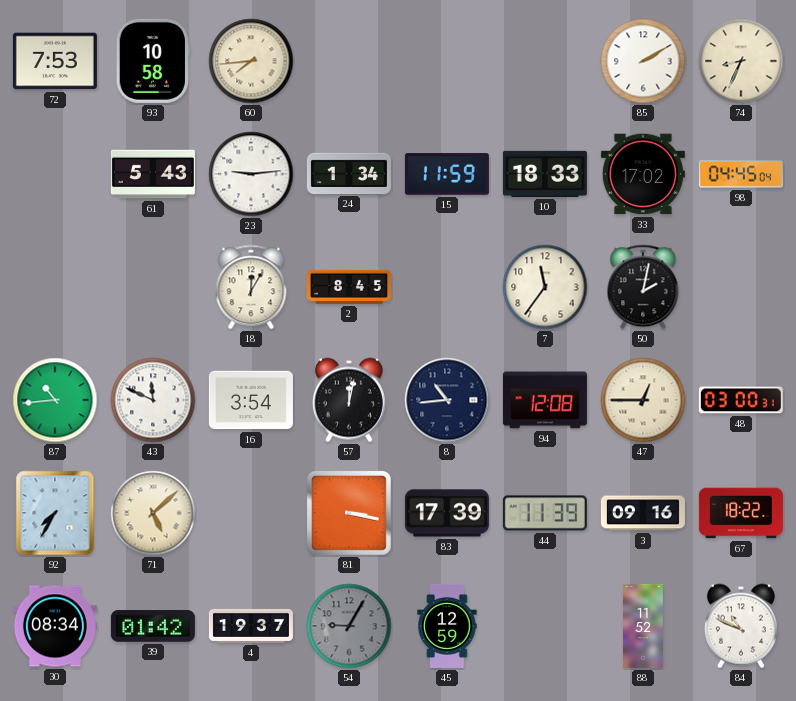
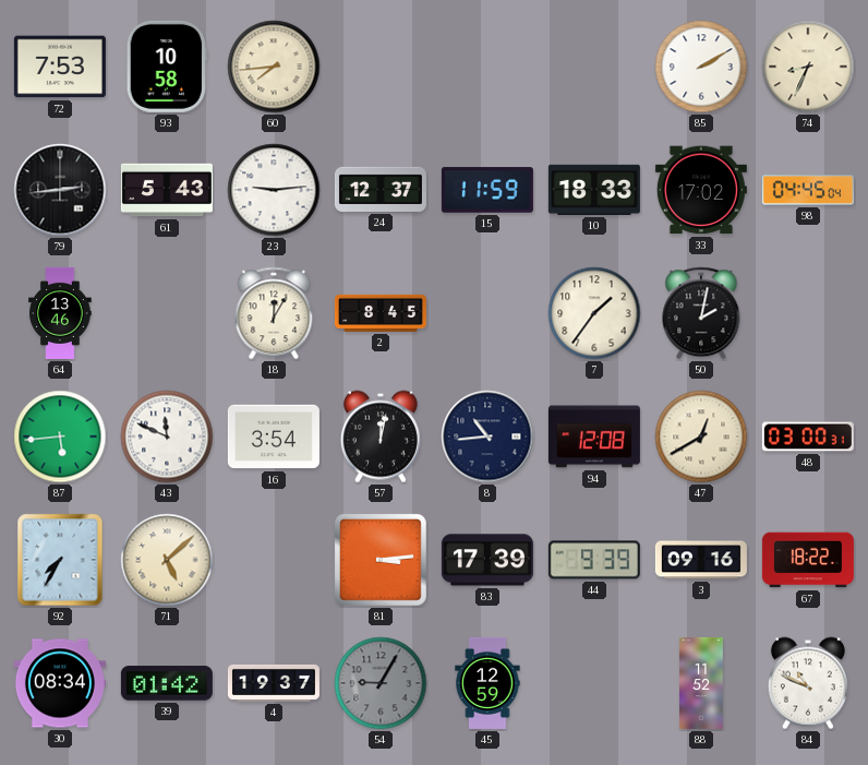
79: none -> 2:44 (60, 190)
24: 1:34 -> 12:37 (381, 189)
64: none -> 13:46 (60, 313)
7: 11:36 -> 1:36 (594, 313)
87: 10:44 -> 5:44 (60, 437)
47: 12:45 -> 12:40 (701, 437)
81: 3:17 -> 3:14 (381, 560)
44: 11:39 -> 9:39 (594, 560)
